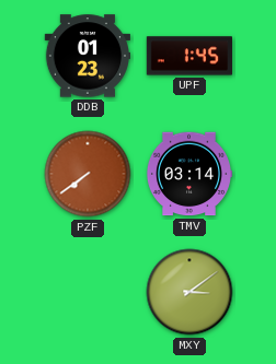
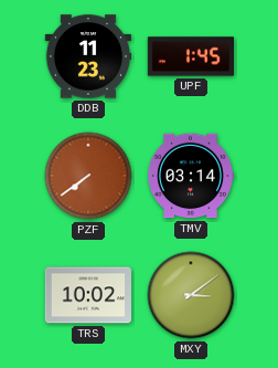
DDB: 01:23 -> 11:23 (87, 56)
TRS: none -> 10:02 (87, 295)
